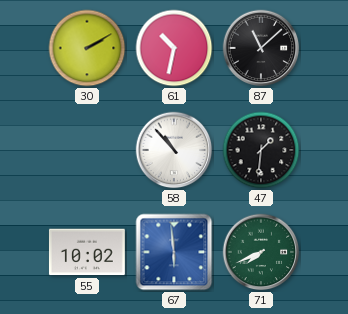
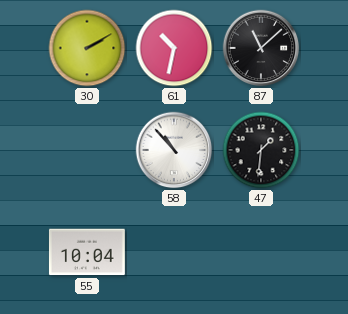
55: 10:02 -> 10:04 (87, 252)
67: 5:59 -> none (174, 252)
71: 7:41 -> none (261, 252)
